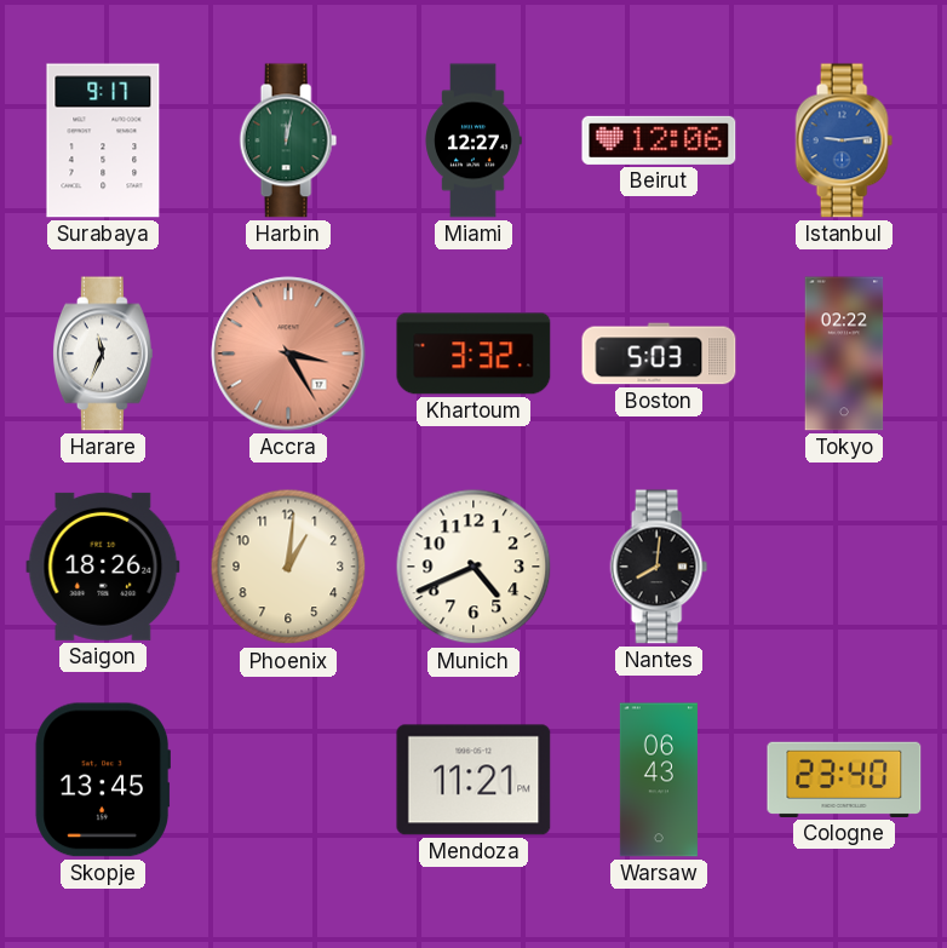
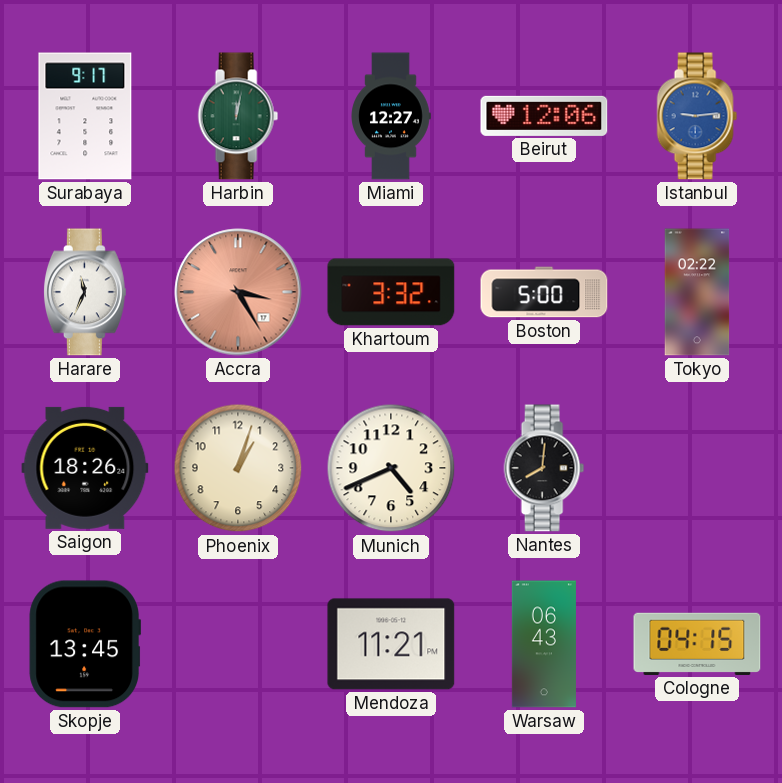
Boston: 5:03 -> 5:00 (544, 292)
Phoenix: 1:01 -> 1:03 (238, 468)
Cologne: 23:40 -> 04:15 (697, 644)
